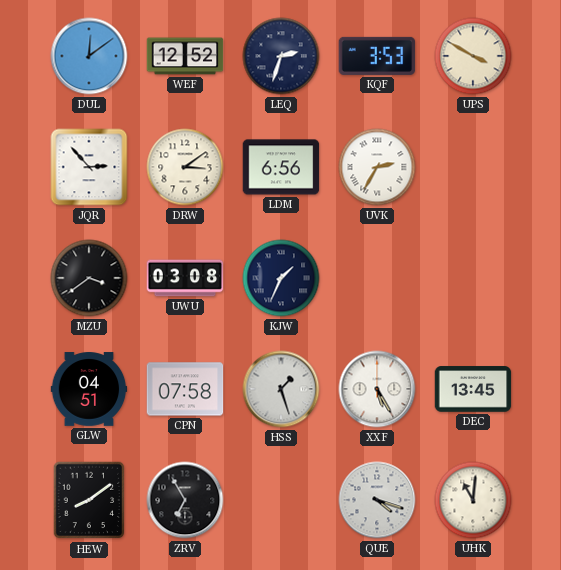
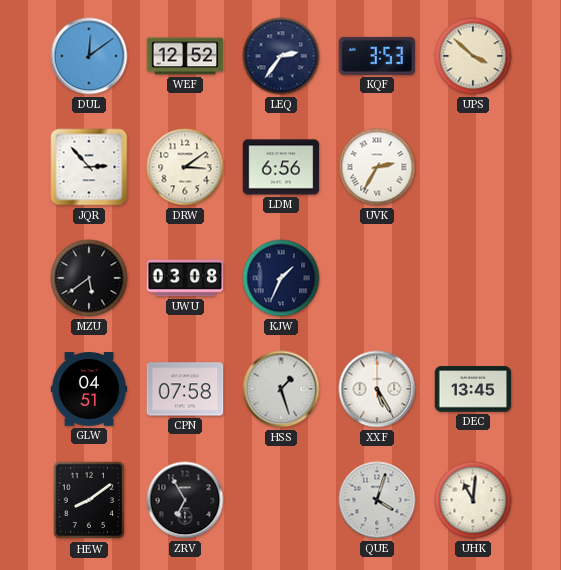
LEQ: 2:33 -> 2:36 (281, 56)
UPS: 3:50 -> 3:52 (473, 56)
MZU: 3:39 -> 5:39 (89, 278)
QUE: 4:18 -> 4:03 (377, 500)
